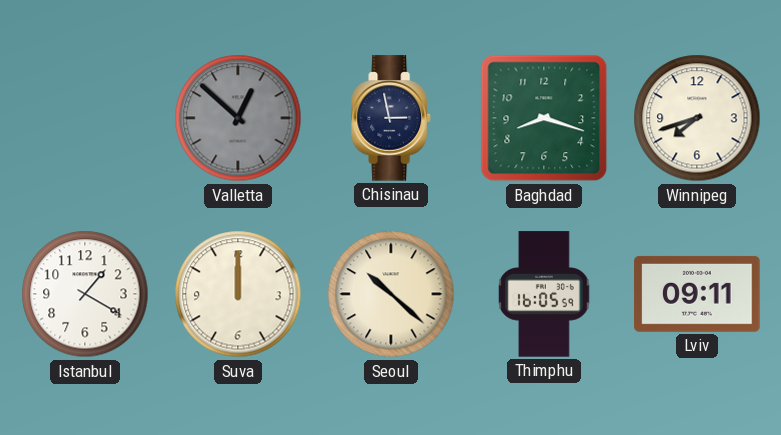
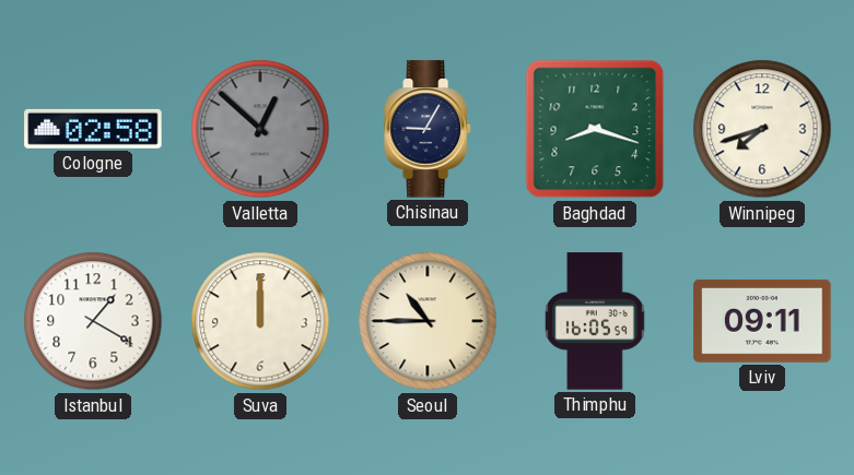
Cologne: none -> 02:58 (93, 129)
Chisinau: 2:58 -> 9:05 (429, 129)
Seoul: 10:22 -> 10:45 (428, 321)
